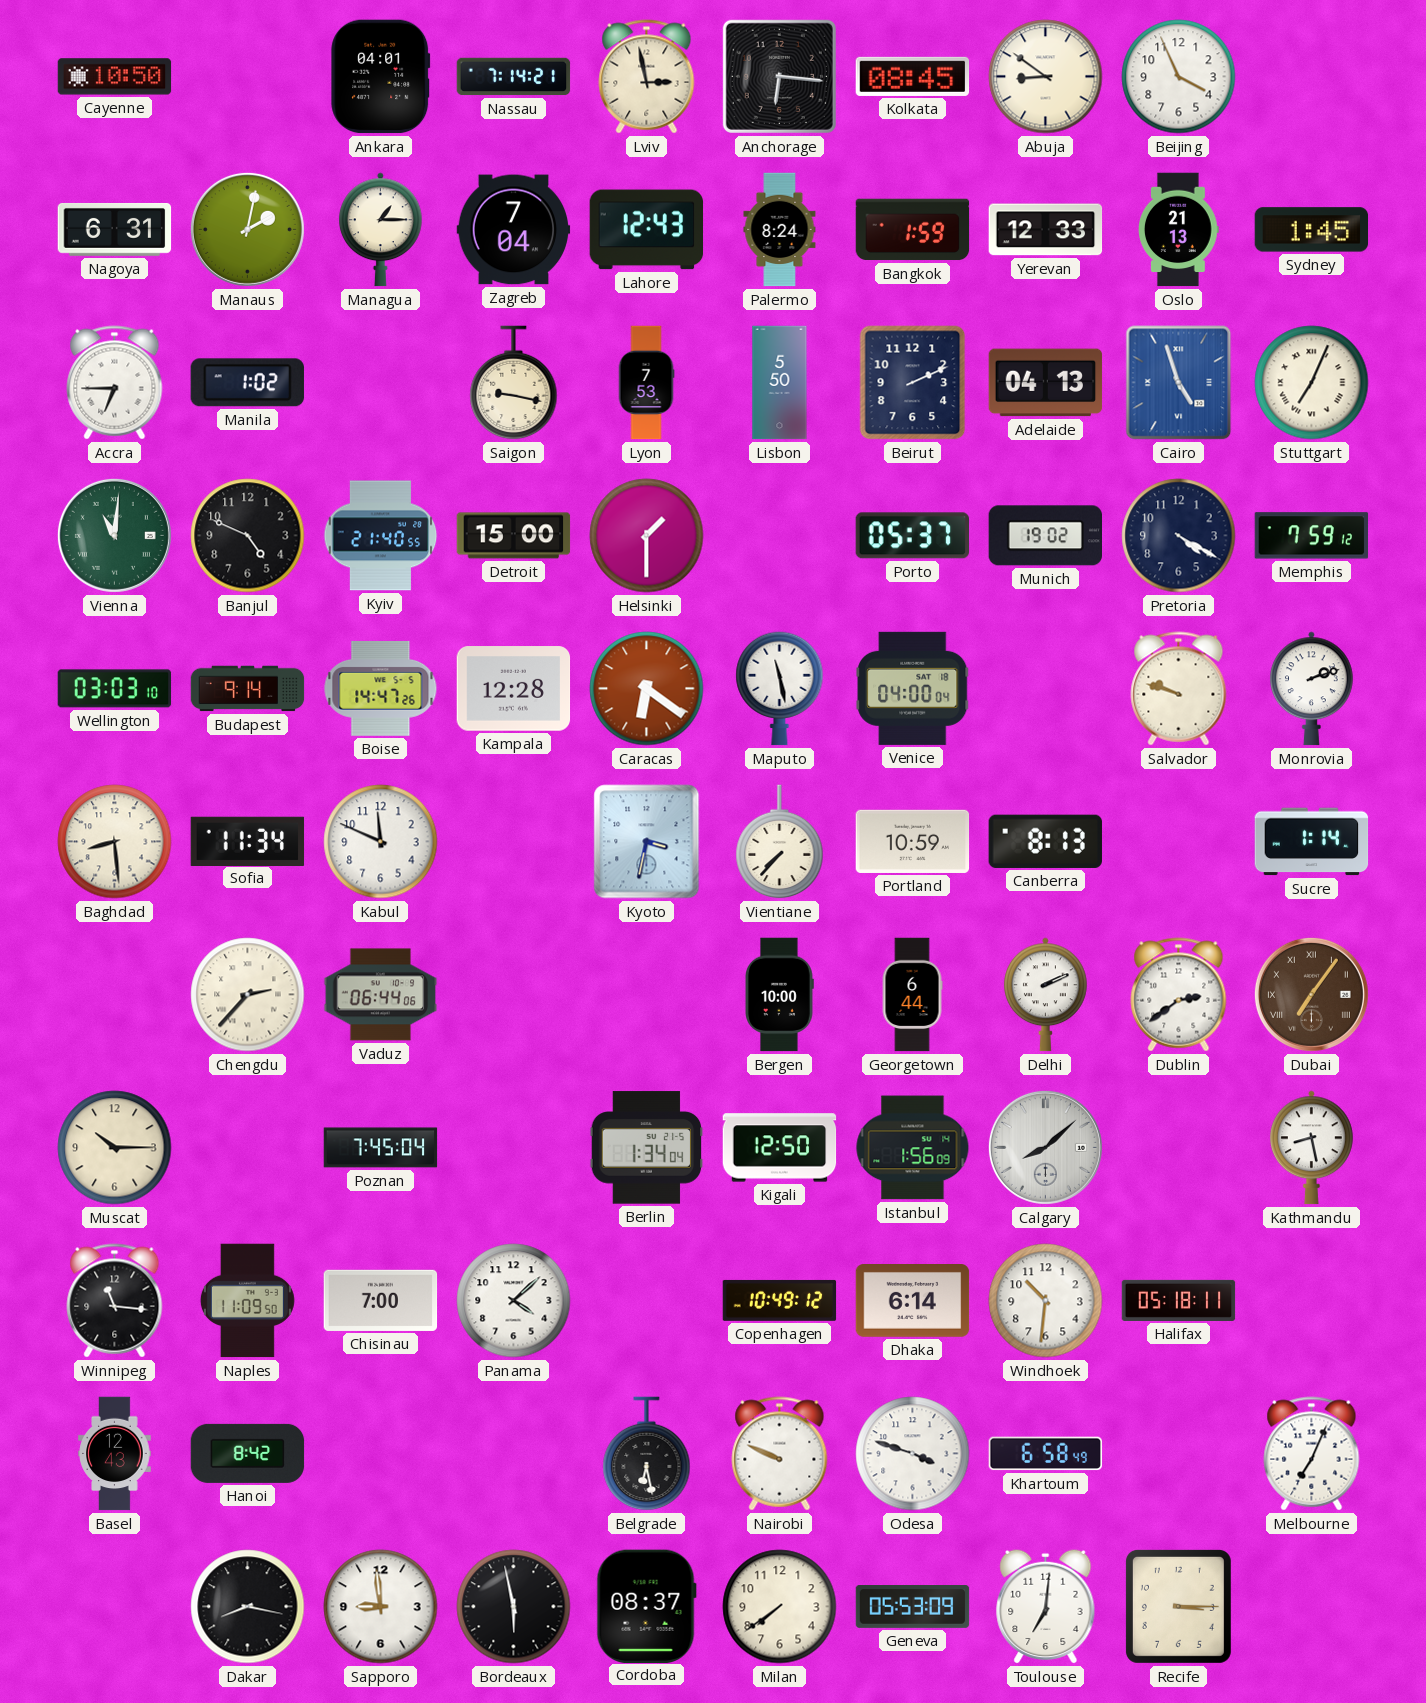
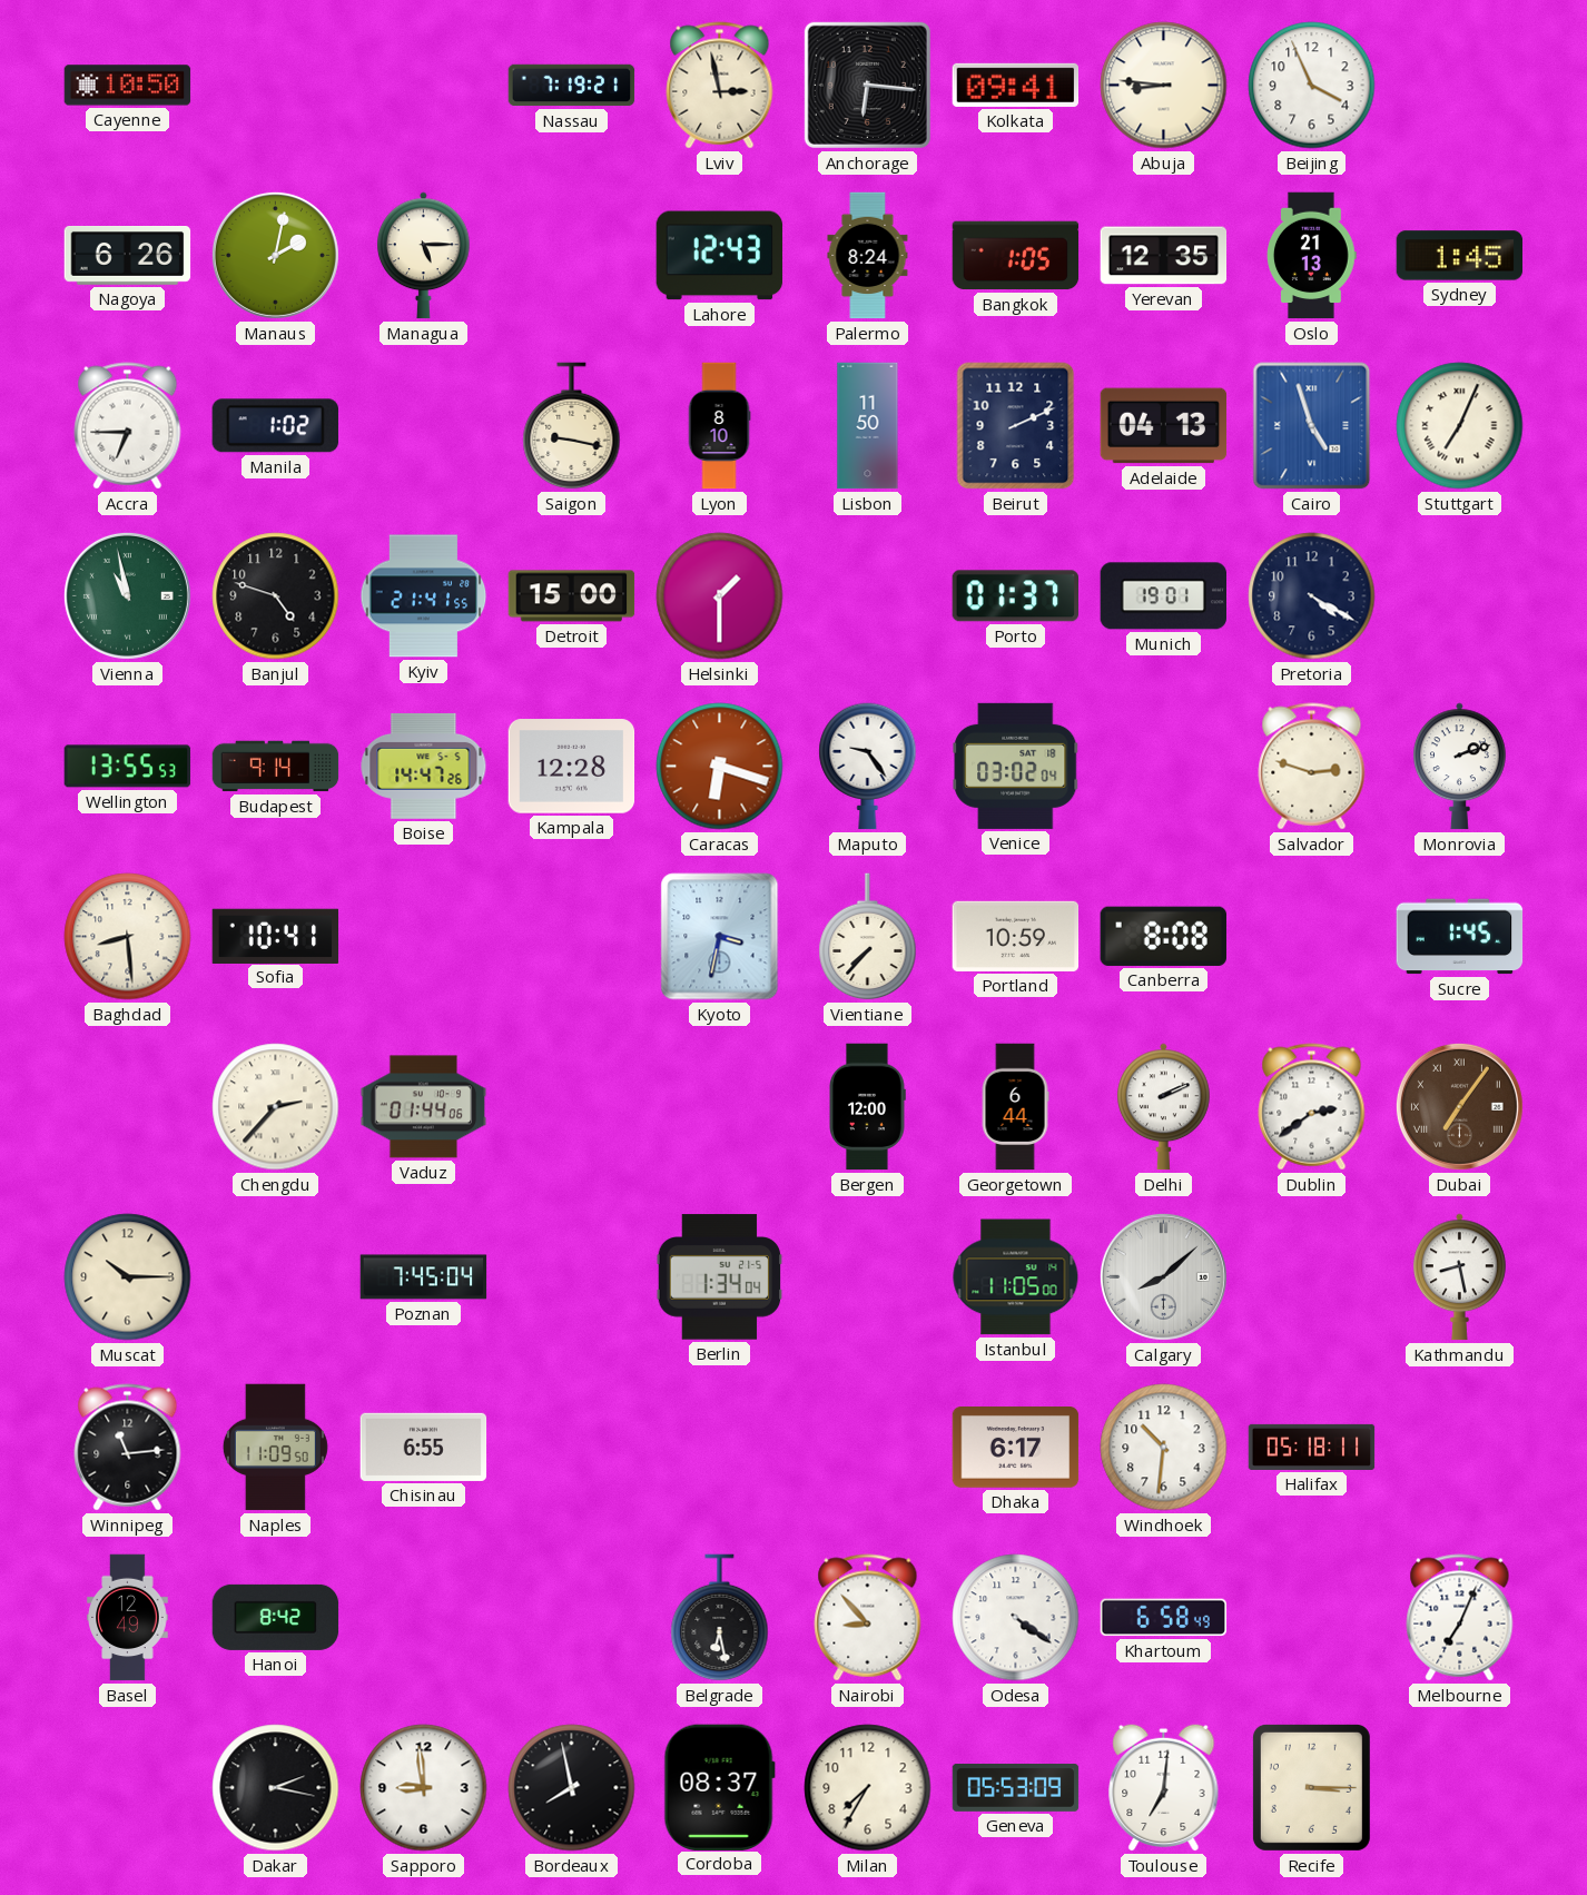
Ankara: 04:01 -> none (381, 77)
Nassau: 7:14 -> 7:19 (572, 86)
Kolkata: 08:45 -> 09:41 (1016, 85)
Abuja: 8:51 -> 8:46 (1164, 86)
Nagoya: 6:31 -> 6:26 (128, 256)
Managua: 1:15 -> 5:15 (424, 256)
Zagreb: 7:04 -> none (514, 230)
Bangkok: 1:59 -> 1:05 (1016, 256)
Yerevan: 12:33 -> 12:35 (1164, 256)
Lyon: 7:53 -> 8:10 (719, 426)
Lisbon: 5:50 -> 11:50 (868, 426)
Vienna: 11:01 -> 10:58 (127, 595)
Banjul: 4:49 -> 4:48 (276, 596)
Kyiv: 21:40 -> 21:41 (424, 596)
Porto: 05:37 -> 01:37 (1015, 596)
Munich: 19:02 -> 19:01 (1163, 596)
Memphis: 7:59 -> none (1312, 536)
Wellington: 03:03 -> 13:55 (128, 767)
Caracas: 6:21 -> 6:18 (720, 767)
Maputo: 11:28 -> 9:24 (868, 767)
Venice: 04:00 -> 03:02 (1016, 766)
Salvador: 9:48 -> 2:48 (1312, 767)
Sofia: 11:34 -> 10:41 (276, 936)
Kabul: 11:49 -> none (381, 842)
Canberra: 8:13 -> 8:08 (1163, 936)
Sucre: 1:14 -> 1:45 (1460, 937)
Vaduz: 06:44 -> 01:44 (424, 1107)
Bergen: 10:00 -> 12:00 (867, 1107)
Kigali: 12:50 -> none (780, 1148)
Istanbul: 1:56 -> 11:05 (1016, 1277)
Winnipeg: 11:16 -> 11:14 (128, 1448)
Chisinau: 7:00 -> 6:55 (424, 1447)
Panama: 4:08 -> none (514, 1301)
Copenhagen: 10:49 -> none (780, 1300)
Dhaka: 6:14 -> 6:17 (1016, 1448)
Basel: 12:43 -> 12:49 (128, 1618)
Nairobi: 9:49 -> 8:53 (868, 1618)
Odesa: 3:48 -> 4:21 (1016, 1618)
Dakar: 8:17 -> 2:17 (276, 1788)
Bordeaux: 5:58 -> 7:58 (572, 1788)
Milan: 7:39 -> 7:35 (868, 1788)
